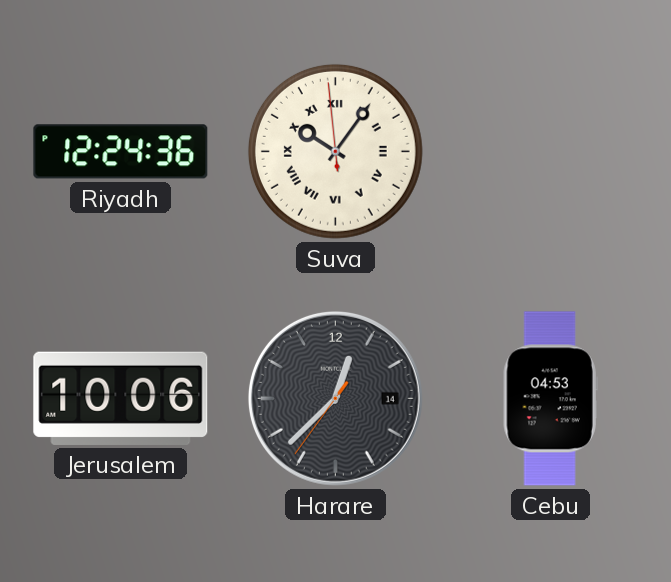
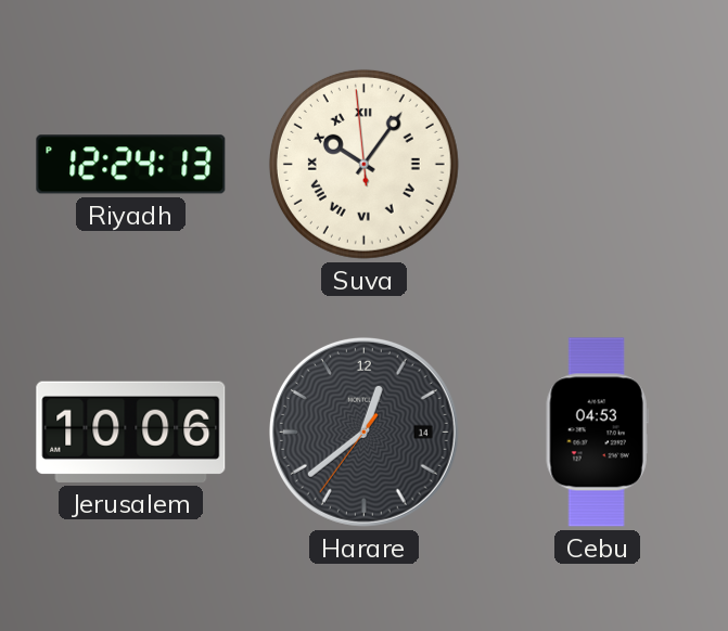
Riyadh: 12:24:36 -> 12:24:13 (131, 165)
Harare: 12:37 -> 12:38 (363, 432)
